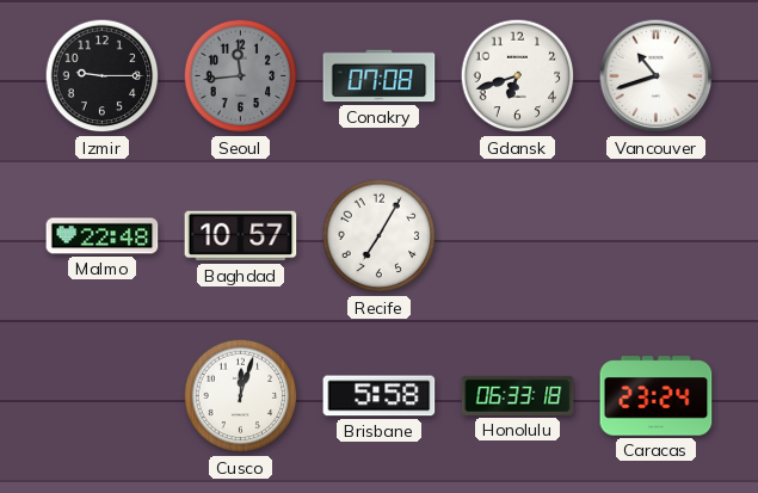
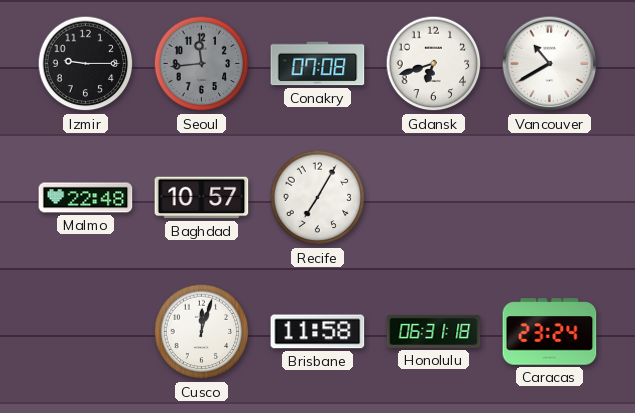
Vancouver: 10:42 -> 10:40 (550, 64)
Brisbane: 5:58 -> 11:58 (318, 332)
Honolulu: 06:33 -> 06:31 (434, 331)
